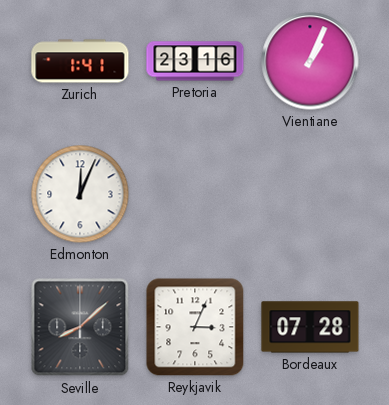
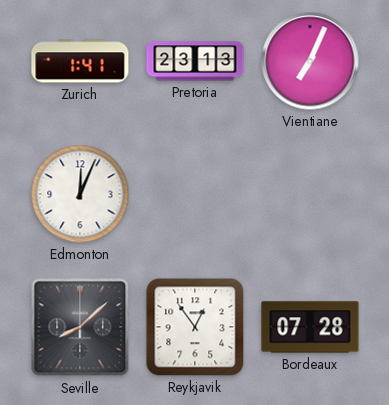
Pretoria: 23:16 -> 23:13 (195, 61)
Vientiane: 1:04 -> 7:04 (310, 61)
Reykjavik: 3:04 -> 12:54 (195, 327)
